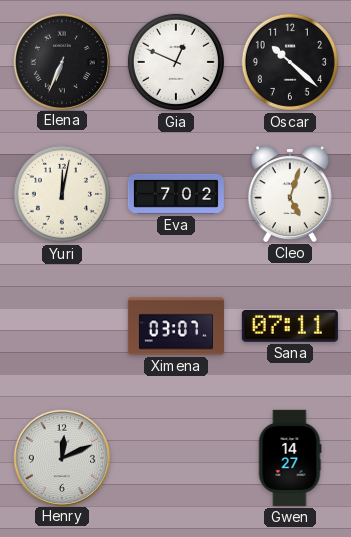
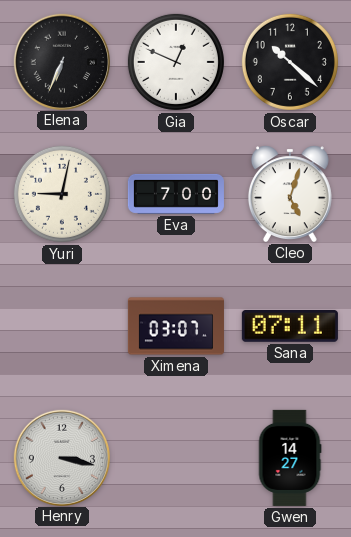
Yuri: 12:02 -> 9:02 (62, 194)
Eva: 7:02 -> 7:00 (176, 194)
Henry: 12:11 -> 3:17 (61, 457)
